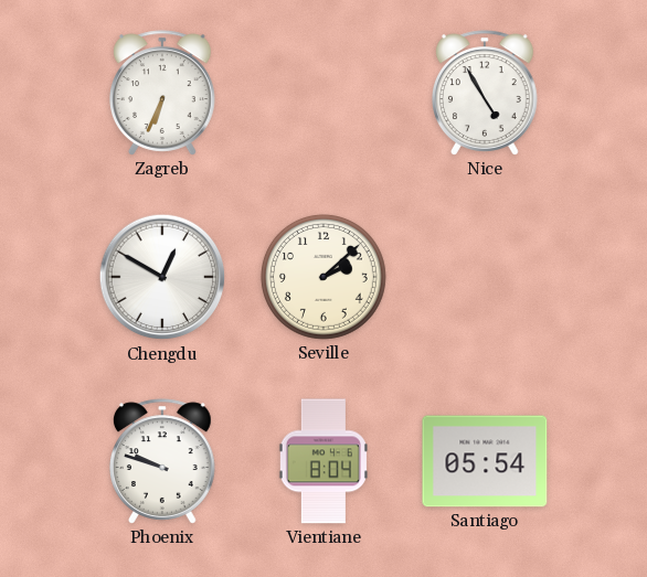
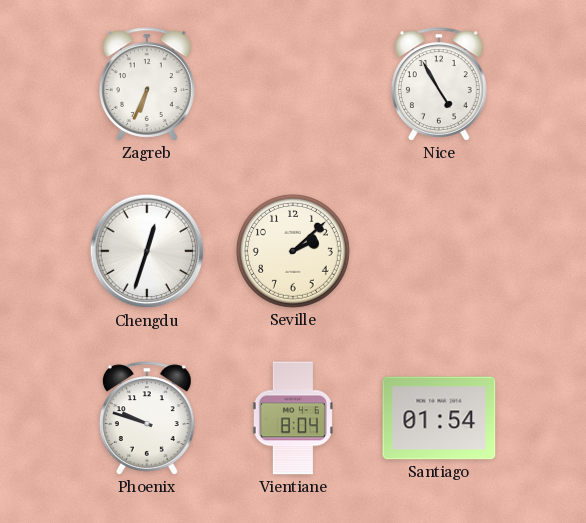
Chengdu: 12:50 -> 12:33 (147, 251)
Santiago: 05:54 -> 01:54 (439, 418)
